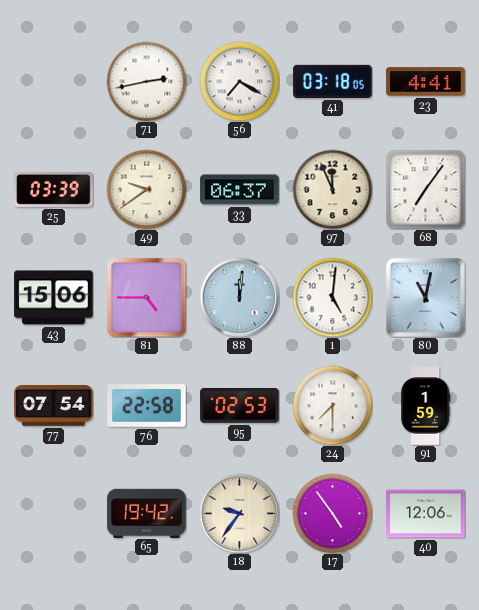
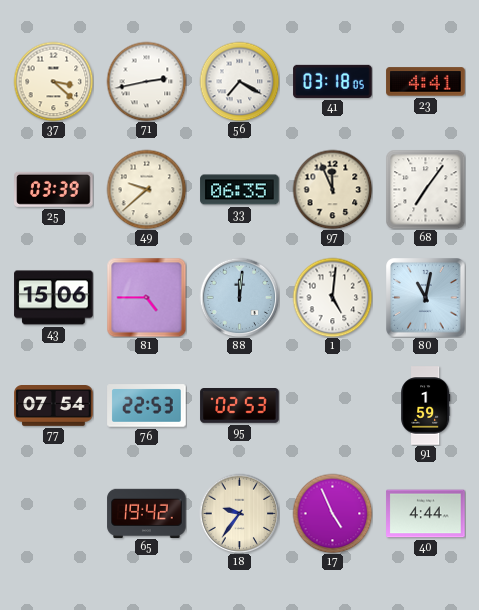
37: none -> 3:22 (53, 81)
49: 9:39 -> 9:38 (146, 189)
33: 06:37 -> 06:35 (240, 190)
76: 22:58 -> 22:53 (147, 406)
24: 7:30 -> none (332, 405)
17: 4:54 -> 4:56 (332, 513)
40: 12:06 -> 4:44 (426, 514)
